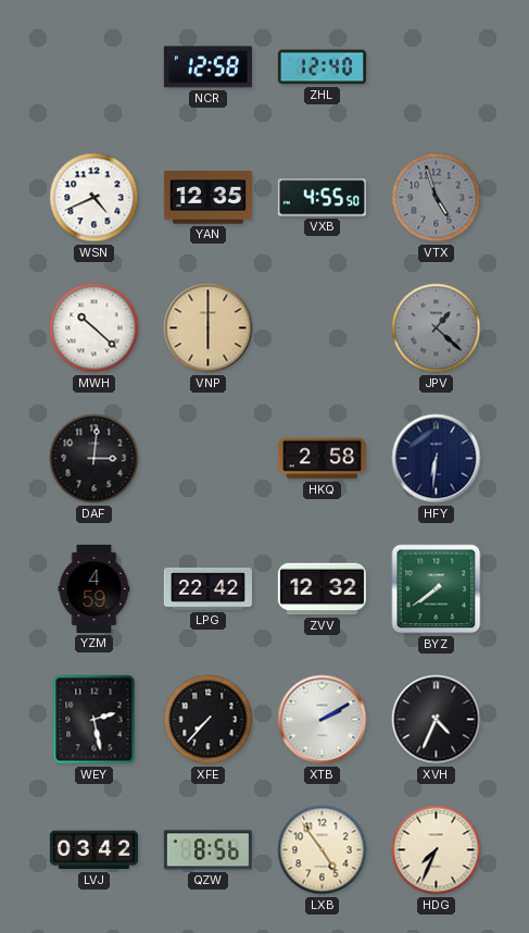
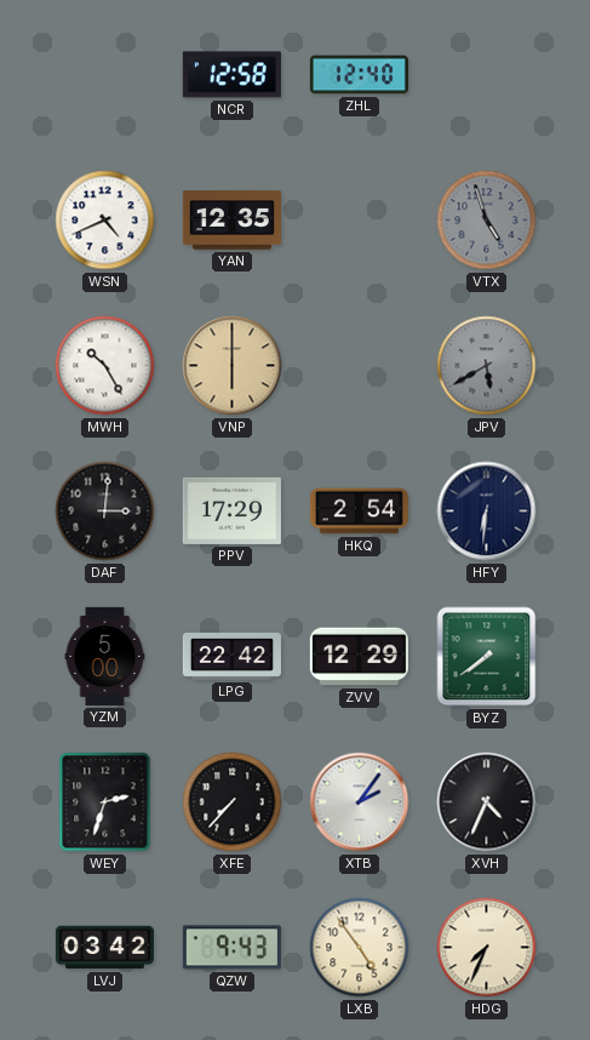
VXB: 4:55 -> none (322, 198)
MWH: 10:22 -> 10:25 (105, 366)
JPV: 1:22 -> 5:40 (487, 366)
PPV: none -> 17:29 (231, 510)
HKQ: 2:58 -> 2:54 (359, 512)
YZM: 4:59 -> 5:00 (105, 656)
ZVV: 12:32 -> 12:29 (359, 657)
WEY: 2:28 -> 2:33 (105, 802)
XTB: 2:10 -> 2:06 (360, 802)
QZW: 8:56 -> 9:43 (231, 948)
